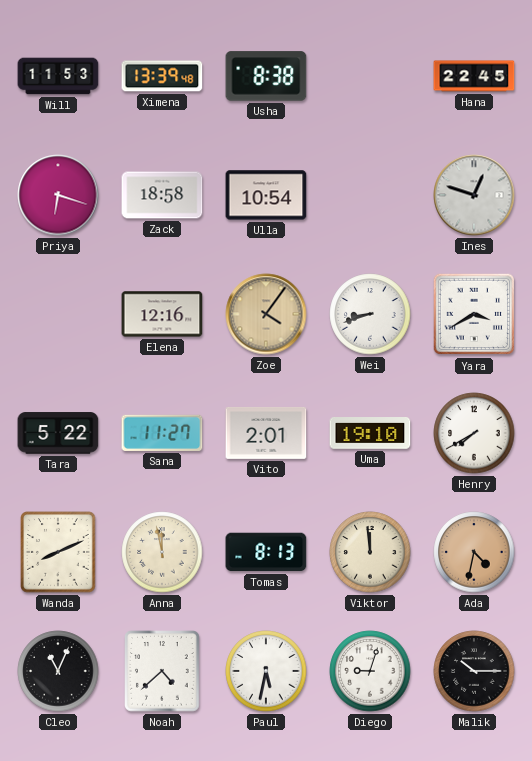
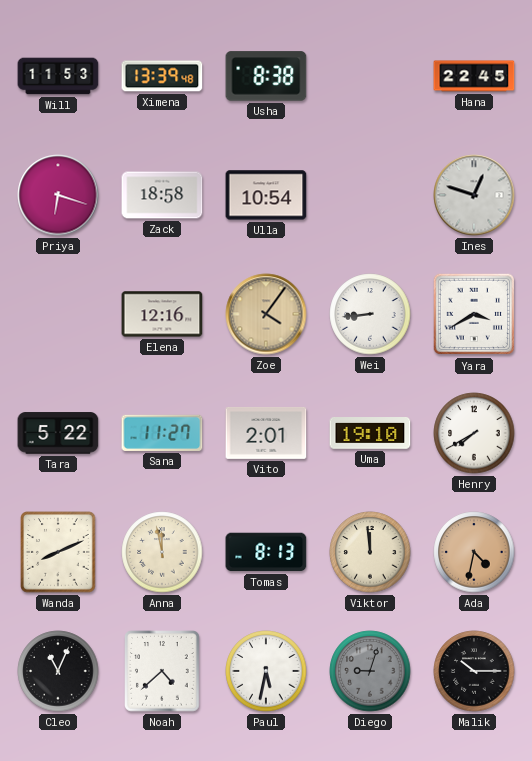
Wei: 8:42 -> 8:44 (370, 314)
Diego dial: white -> grey (370, 671)
